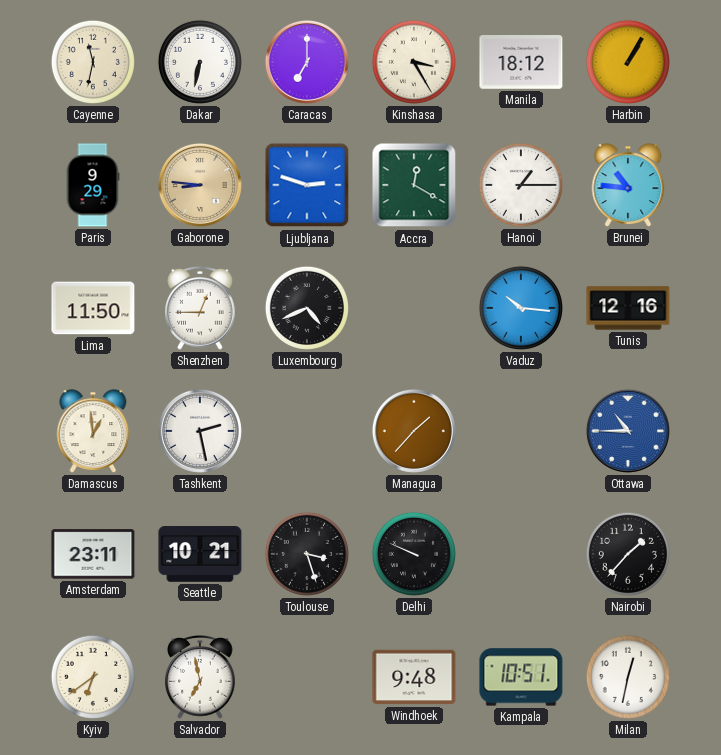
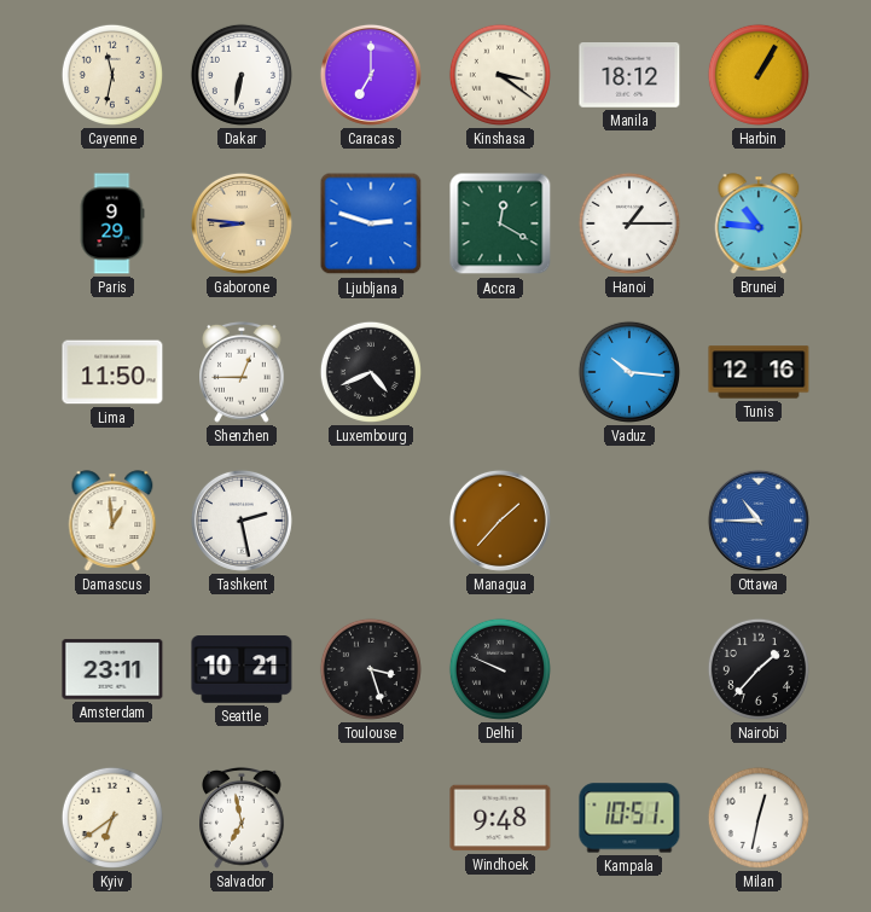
Kinshasa: 3:25 -> 3:21 (500, 75)
